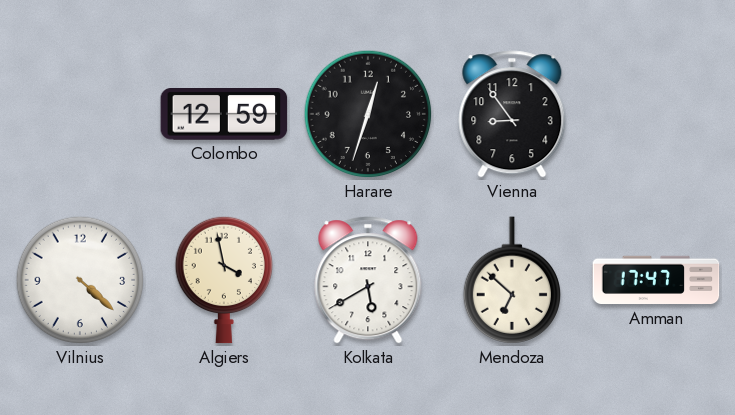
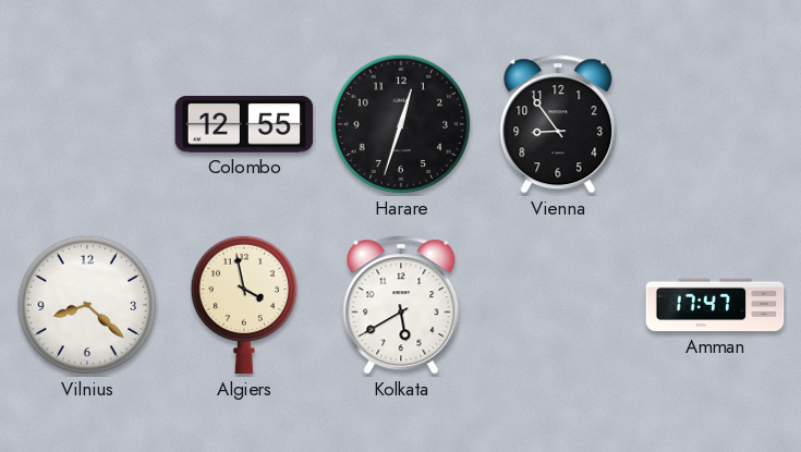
Colombo: 12:59 -> 12:55 (244, 124)
Vilnius: 4:22 -> 8:22 (87, 305)
Mendoza: 6:52 -> none (511, 280)
